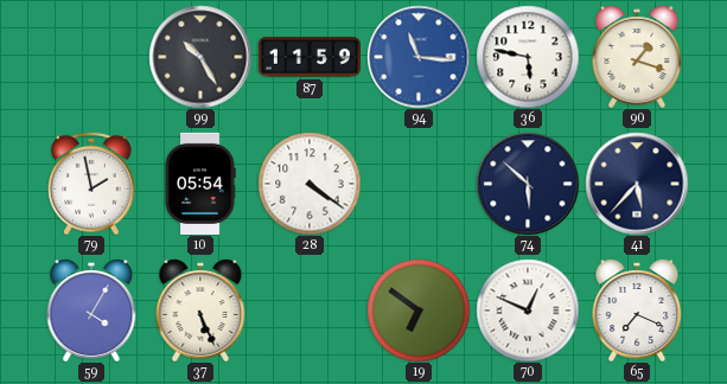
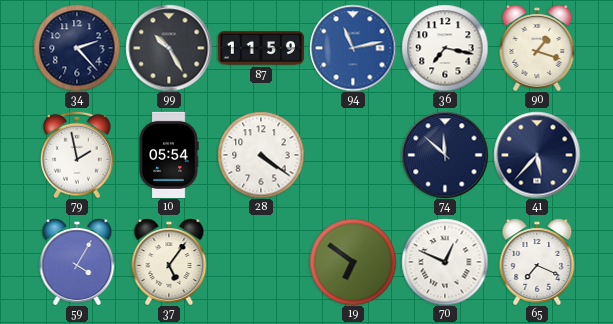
34: none -> 2:23 (77, 48)
94: 11:16 -> 11:13 (353, 48)
36: 5:47 -> 7:17 (445, 48)
74: 5:52 -> 11:52 (445, 155)
37: 5:26 -> 5:06 (169, 262)
